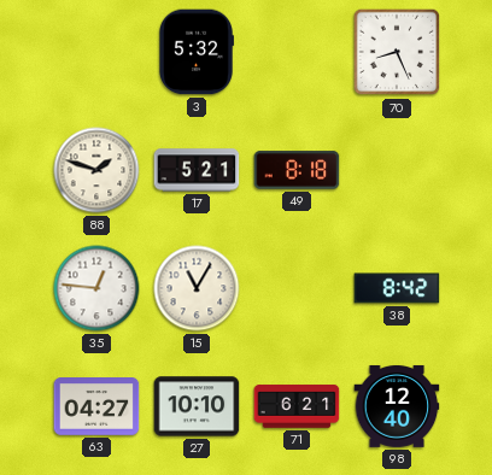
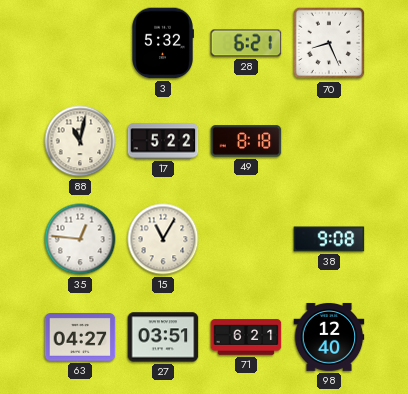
28: none -> 6:21 (246, 43)
88: 1:48 -> 11:02 (80, 141)
17: 5:21 -> 5:22 (163, 141)
38: 8:42 -> 9:08 (329, 239)
27: 10:10 -> 03:51 (163, 337)
